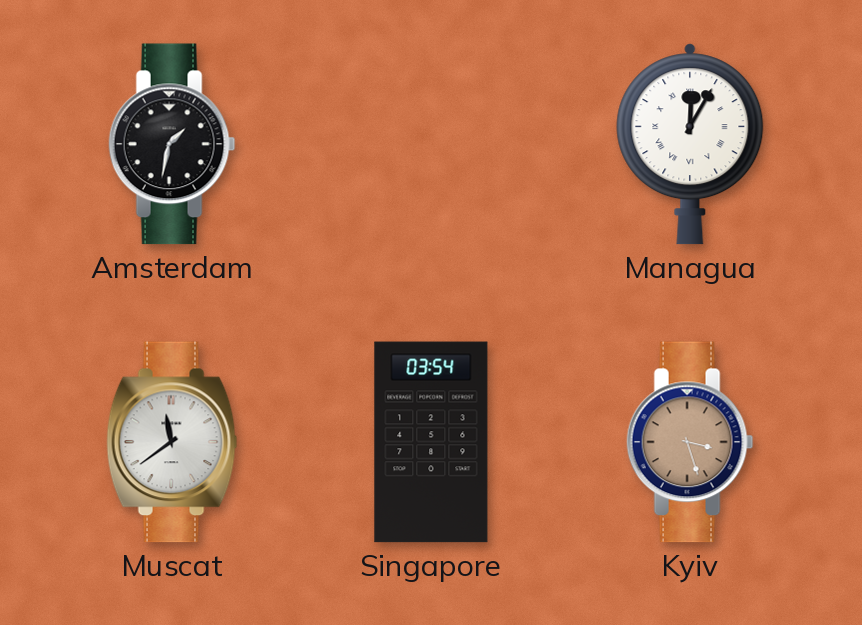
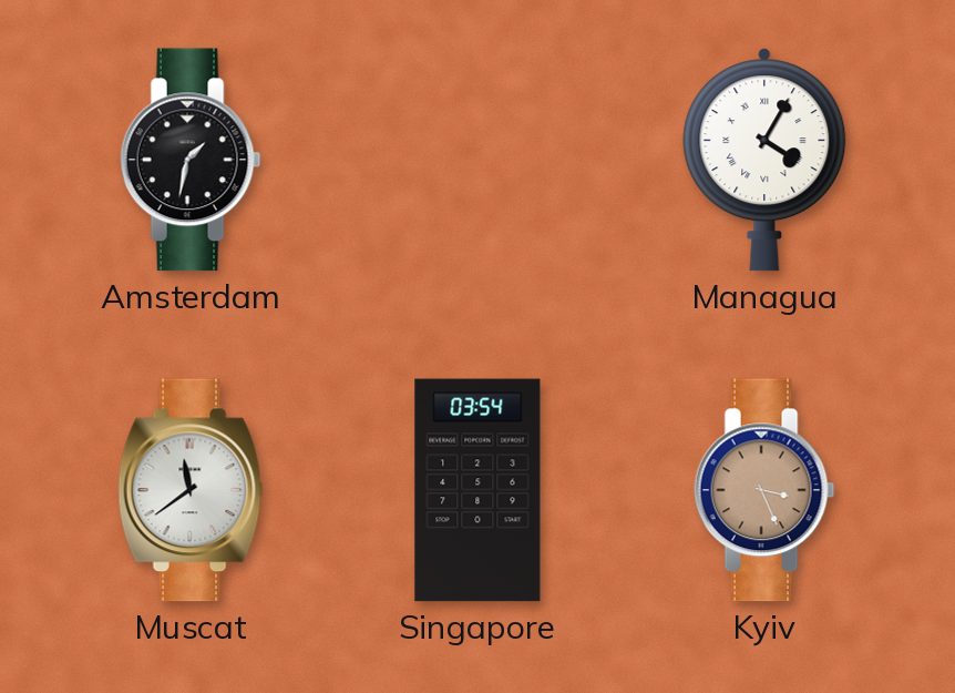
Managua: 12:05 -> 4:05 (764, 160)
Kyiv: 3:27 -> 3:26 (764, 490)
